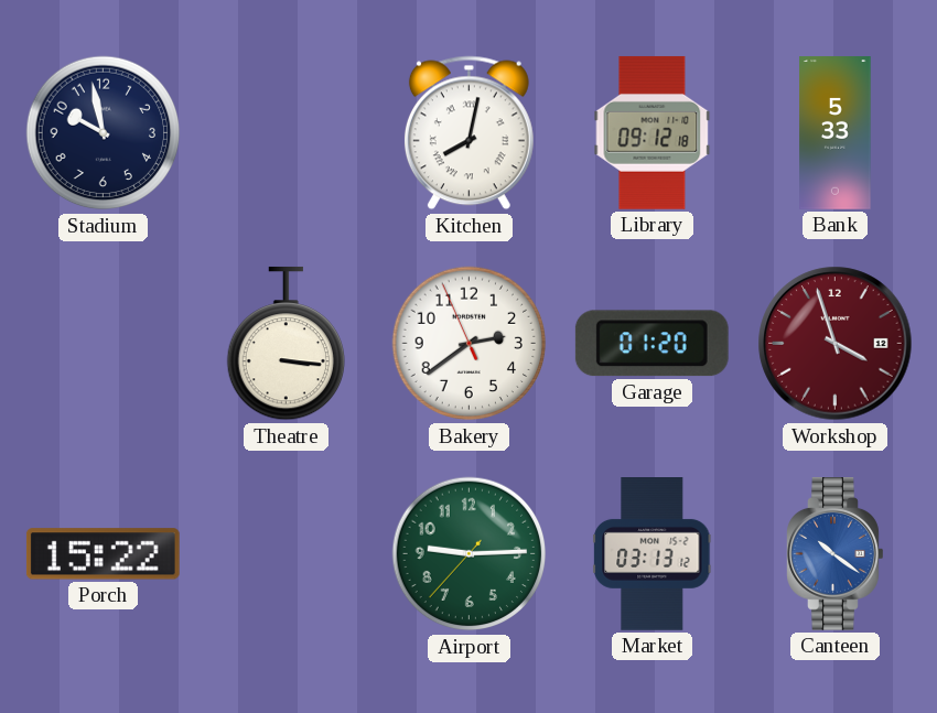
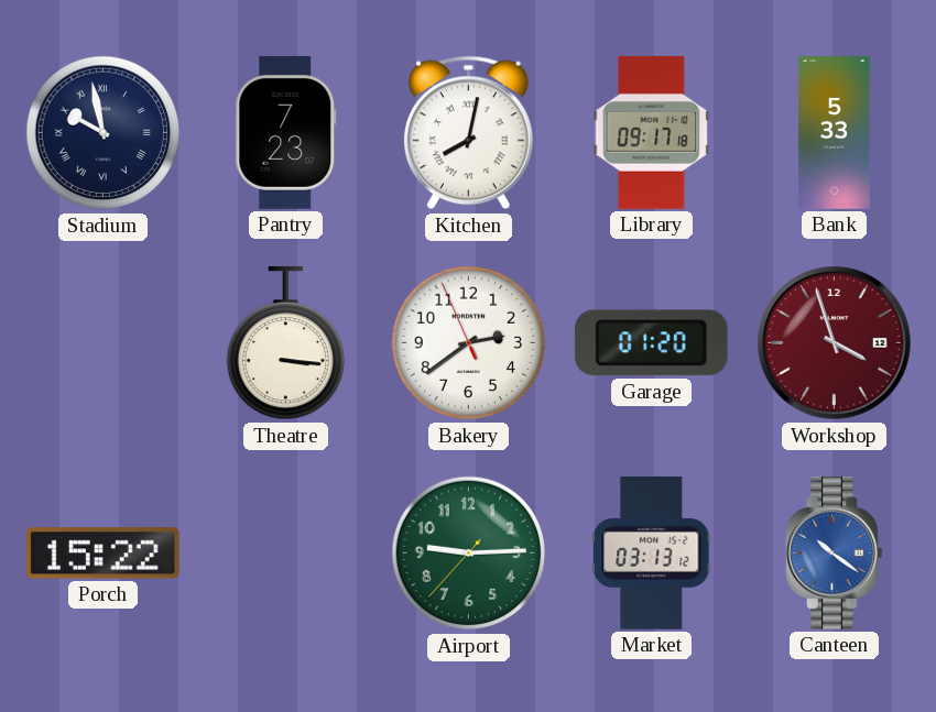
Stadium numerals: Arabic -> Roman (104, 133)
Pantry: none -> 7:23 (286, 133)
Library: 09:12 -> 09:17 (652, 132)
